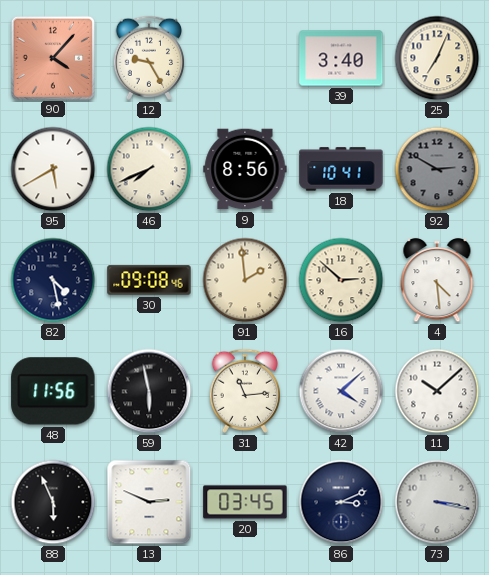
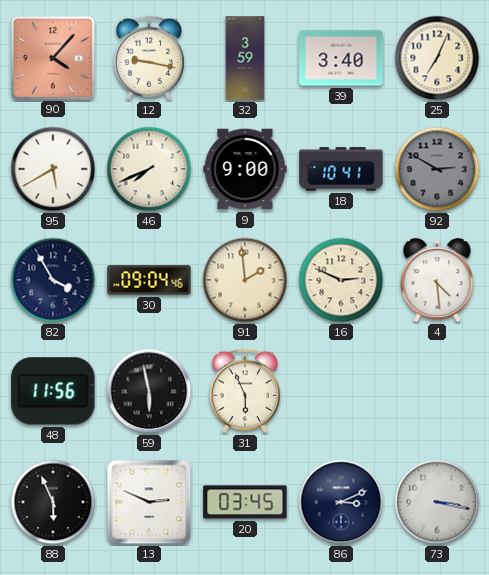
12: 9:25 -> 9:17 (148, 58)
32: none -> 3:59 (245, 58)
9: 8:56 -> 9:00 (245, 169)
82: 4:28 -> 3:55 (53, 280)
30: 09:08 -> 09:04 (149, 280)
16: 2:52 -> 2:49 (341, 280)
31: 11:14 -> 5:56 (244, 391)
42: 4:08 -> none (341, 391)
11: 10:08 -> none (437, 391)
